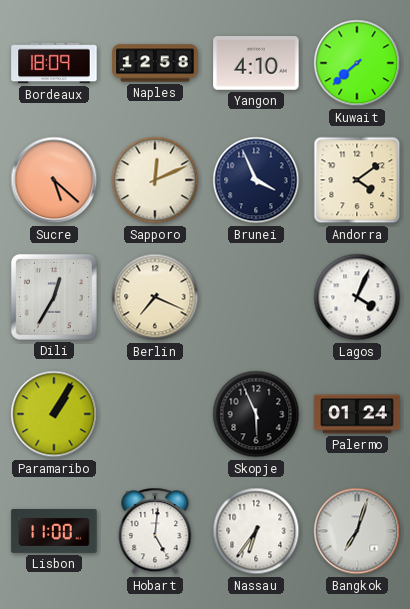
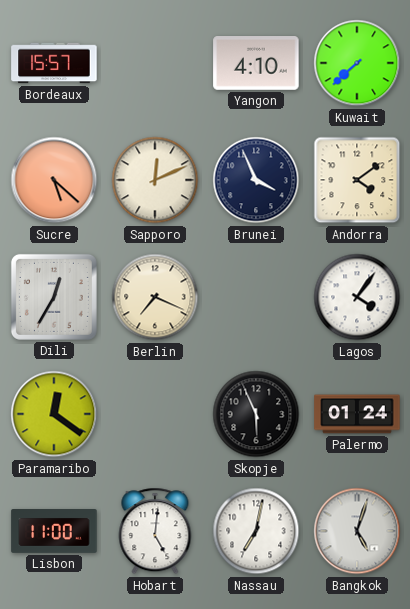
Bordeaux: 18:09 -> 15:57 (54, 63)
Naples: 12:58 -> none (155, 63)
Lagos: 4:04 -> 4:06 (357, 297)
Paramaribo: 1:05 -> 12:21 (54, 414)
Nassau: 6:36 -> 7:02 (256, 531)
Bangkok: 7:03 -> 5:03 (357, 531)
